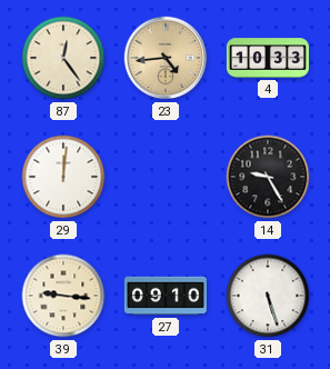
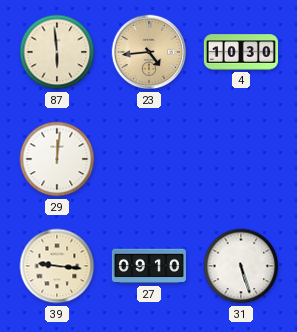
87: 12:24 -> 5:59 (57, 52)
4: 10:33 -> 10:30 (241, 52)
14: 9:25 -> none (268, 177)
